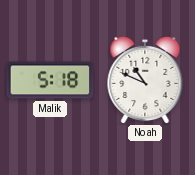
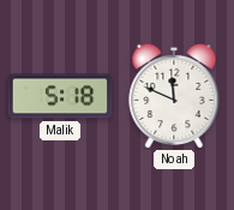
Noah: 10:49 -> 11:49 (174, 96)
